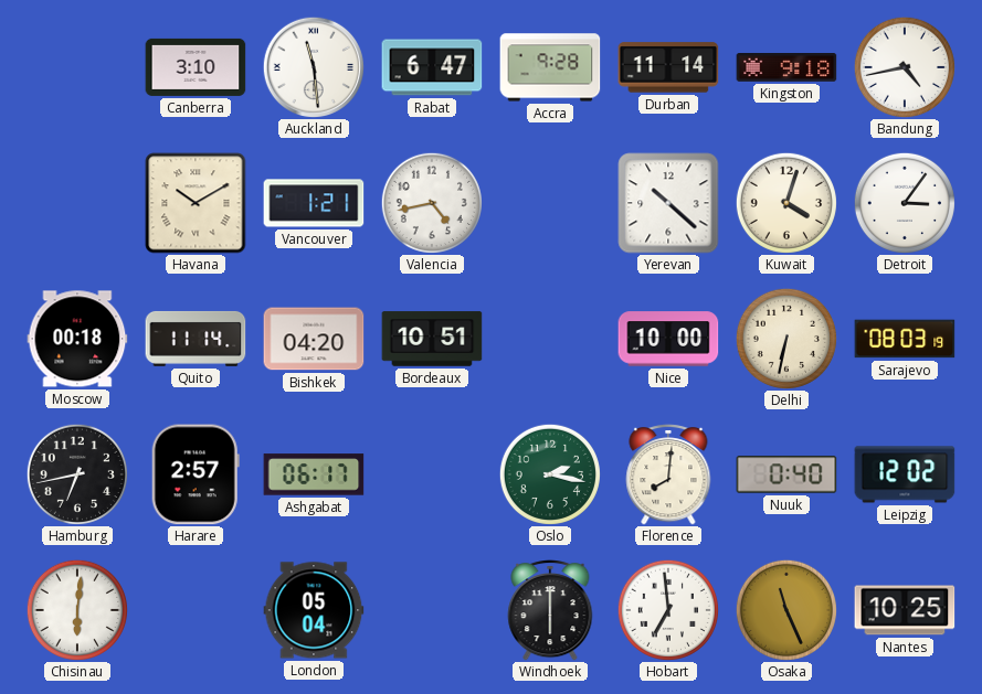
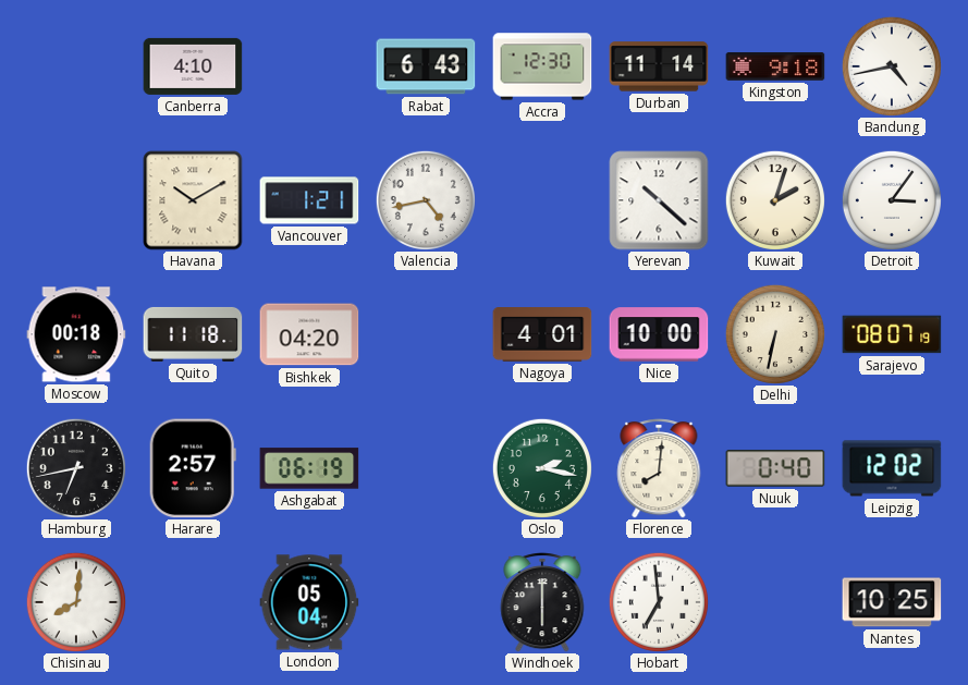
Canberra: 3:10 -> 4:10 (193, 66)
Auckland: 11:29 -> none (313, 66)
Rabat: 6:47 -> 6:43 (426, 66)
Accra: 9:28 -> 12:30 (542, 66)
Kuwait: 4:03 -> 2:03 (775, 200)
Quito: 11:14 -> 11:18 (193, 334)
Bordeaux: 10:51 -> none (432, 339)
Nagoya: none -> 4:01 (542, 335)
Sarajevo: 08:03 -> 08:07 (892, 334)
Ashgabat: 06:17 -> 06:19 (309, 468)
Chisinau: 6:01 -> 8:01 (76, 602)
Osaka: 11:26 -> none (786, 610)
